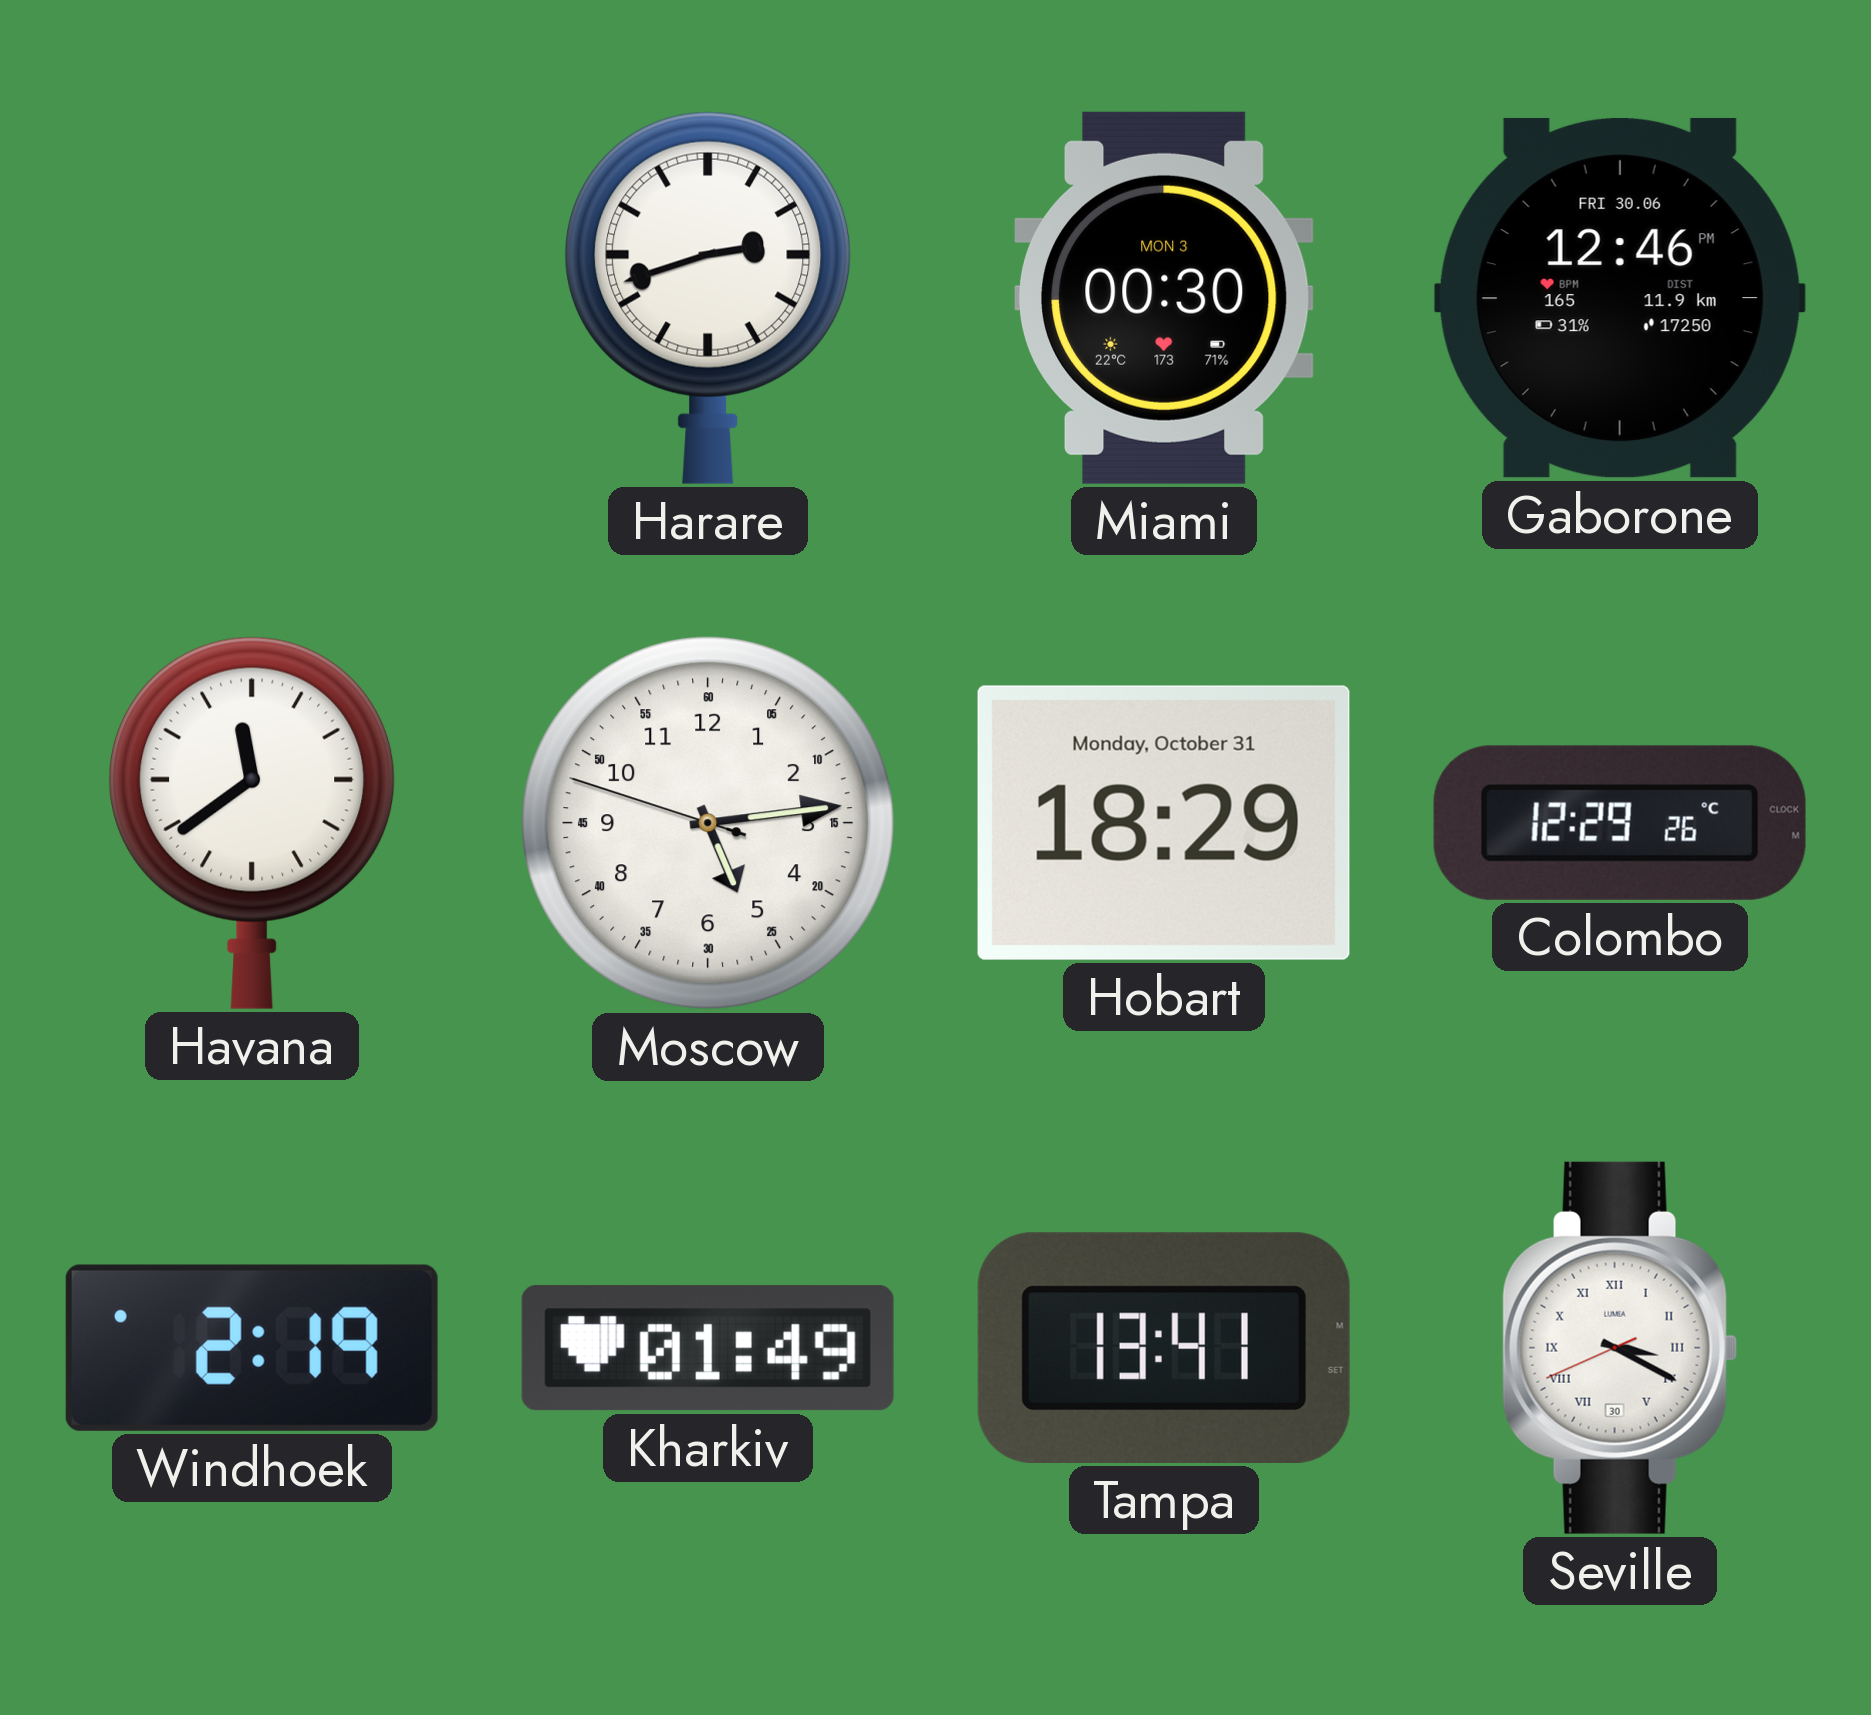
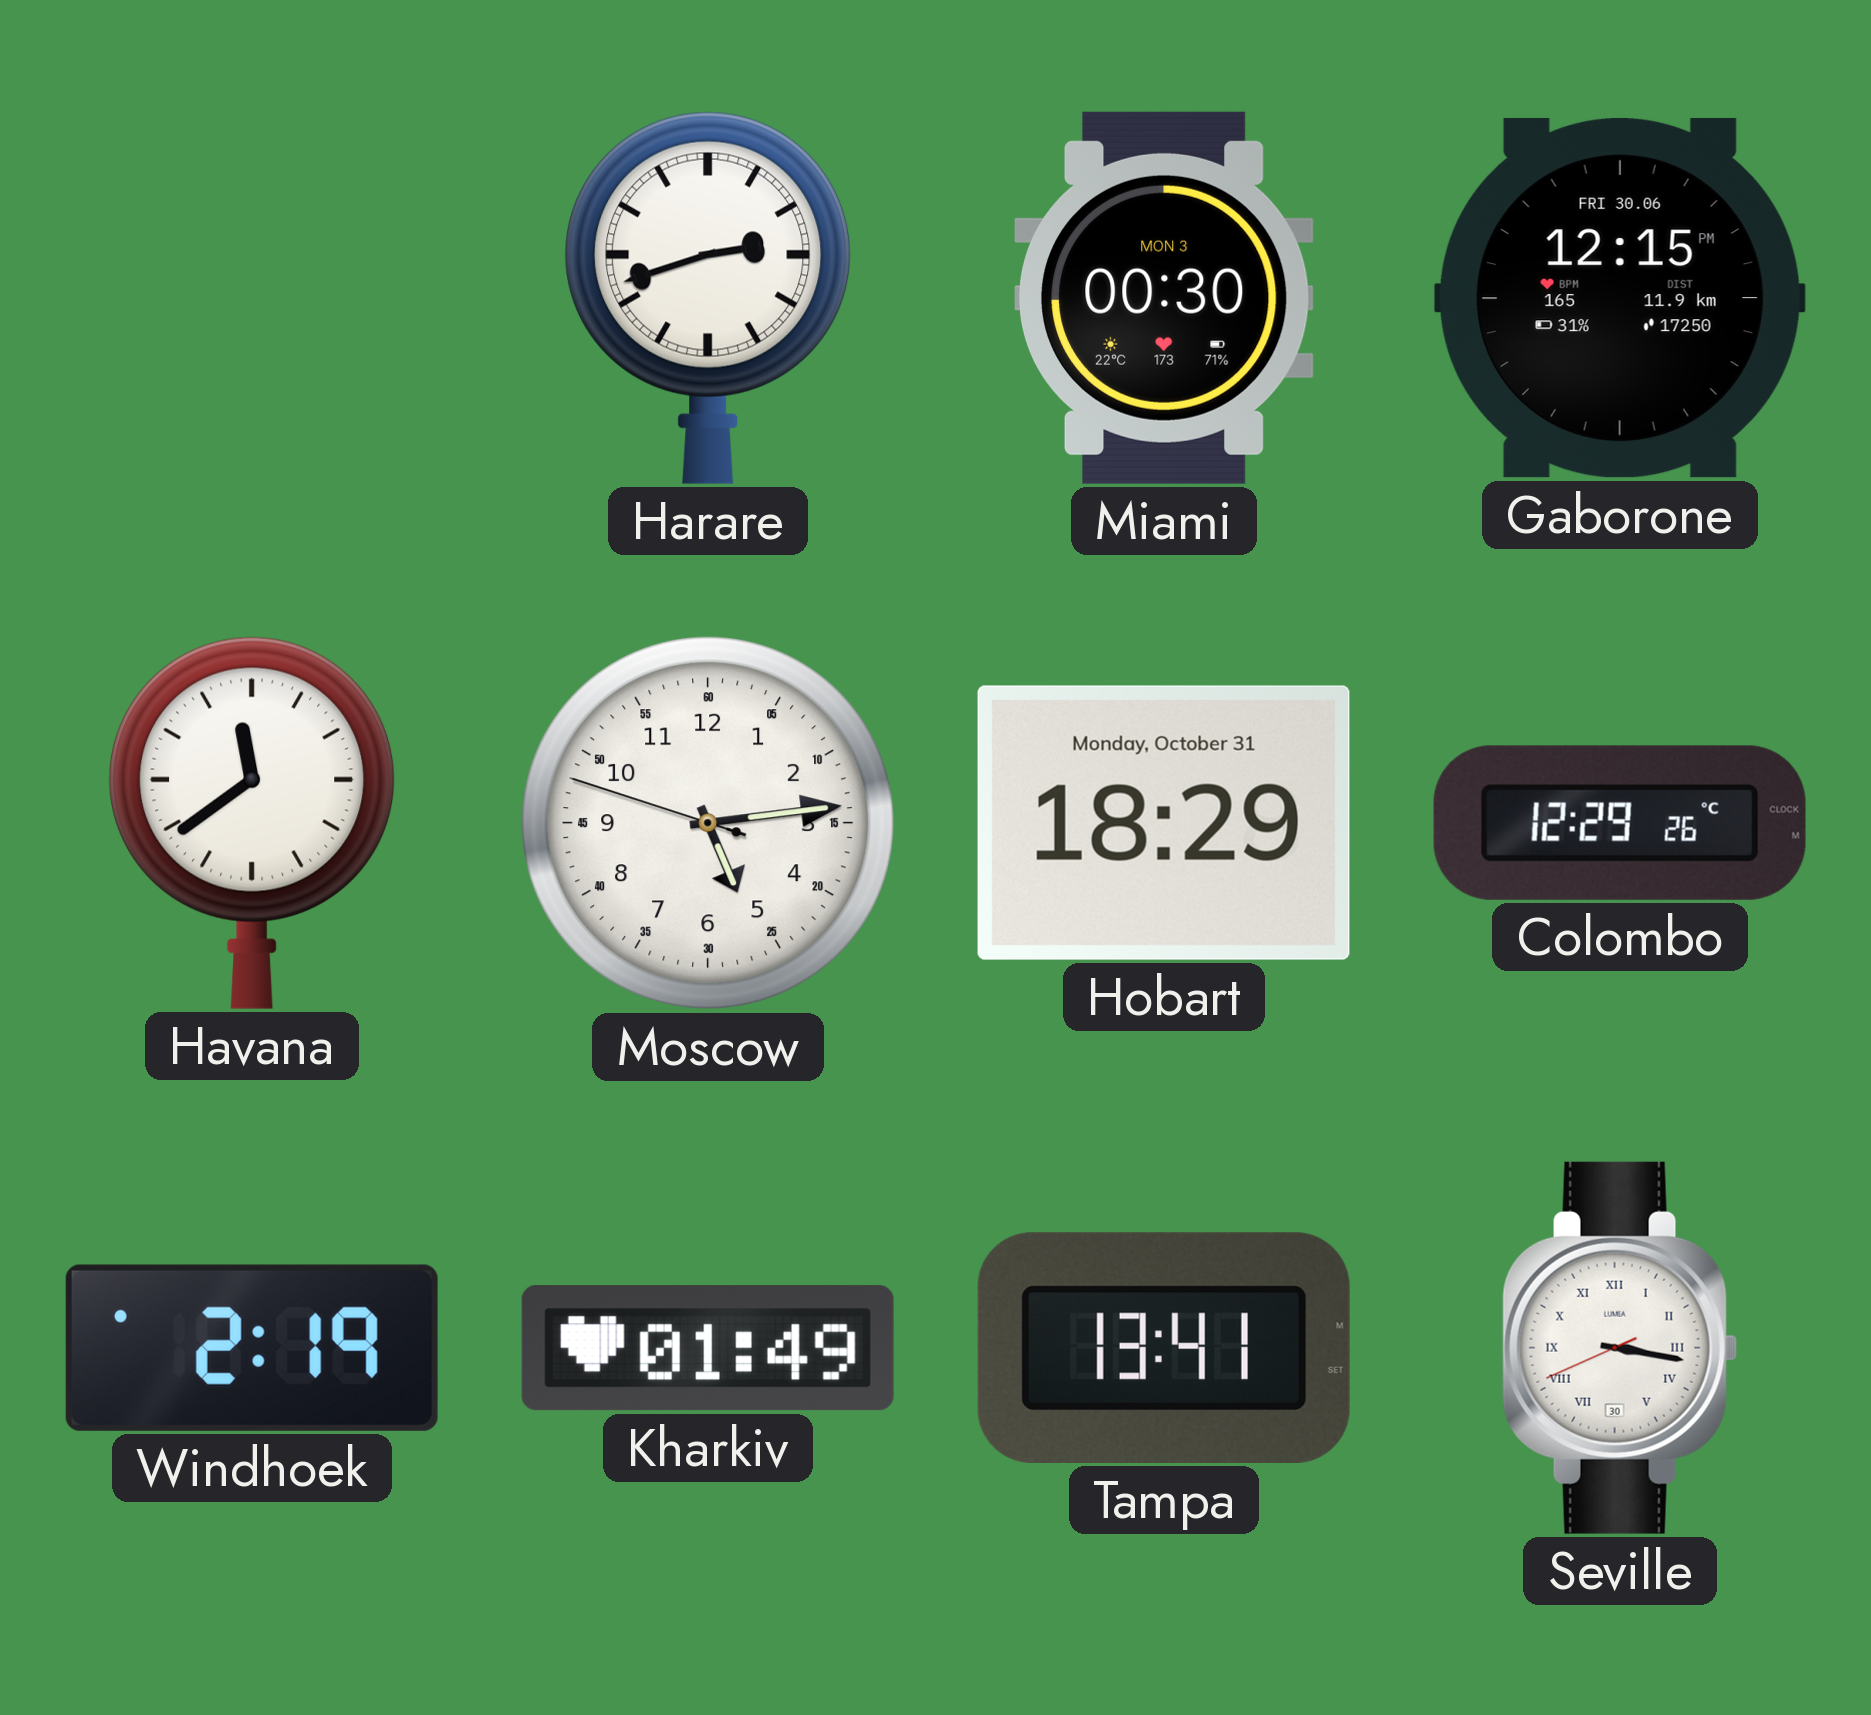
Gaborone: 12:46 -> 12:15 (1620, 298)
Seville: 3:19 -> 3:16 (1620, 1348)
